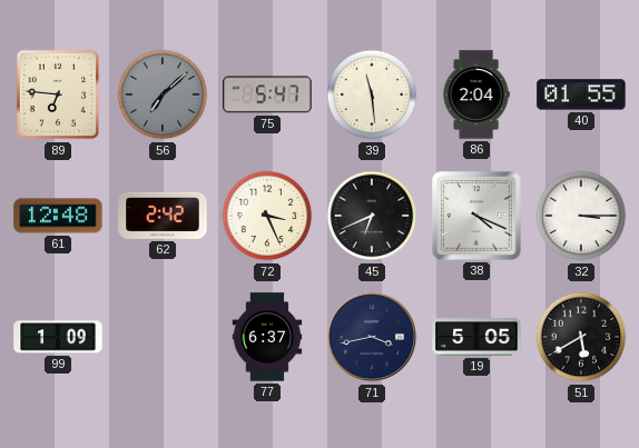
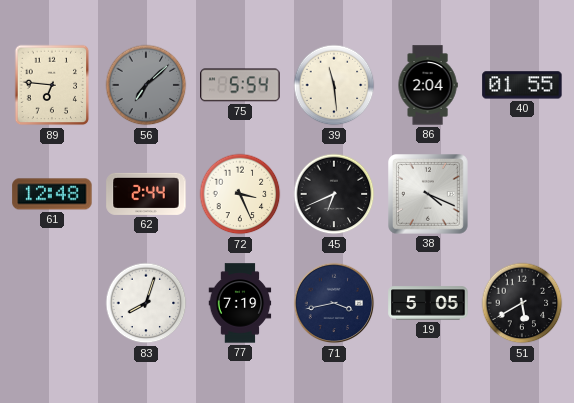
75: 5:47 -> 5:54 (240, 85)
62: 2:42 -> 2:44 (146, 194)
32: 3:15 -> none (581, 216)
99: 1:09 -> none (58, 337)
83: none -> 8:03 (146, 303)
77: 6:37 -> 7:19 (240, 303)
